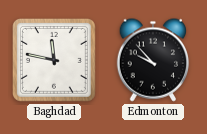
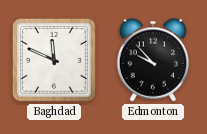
Baghdad: 11:47 -> 11:49 (54, 60)
